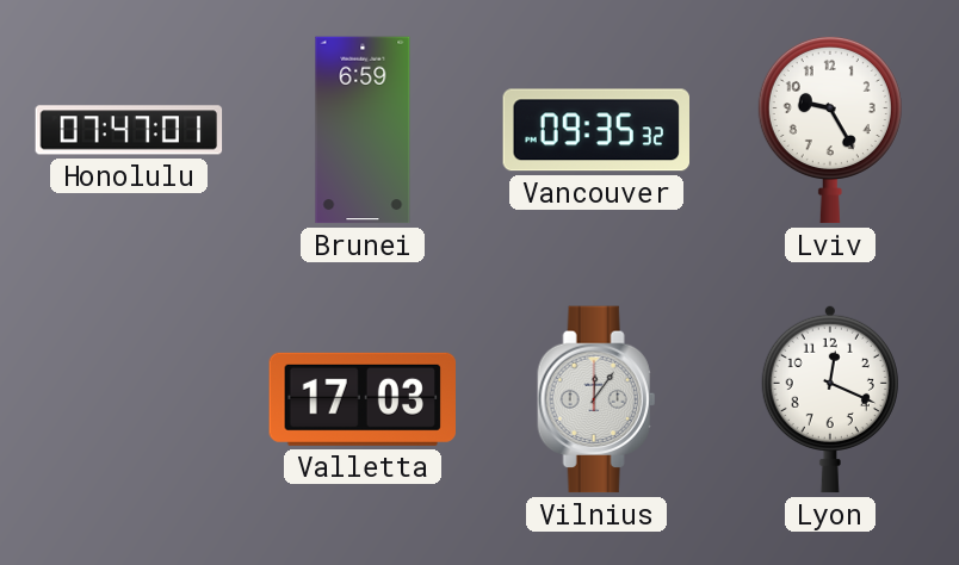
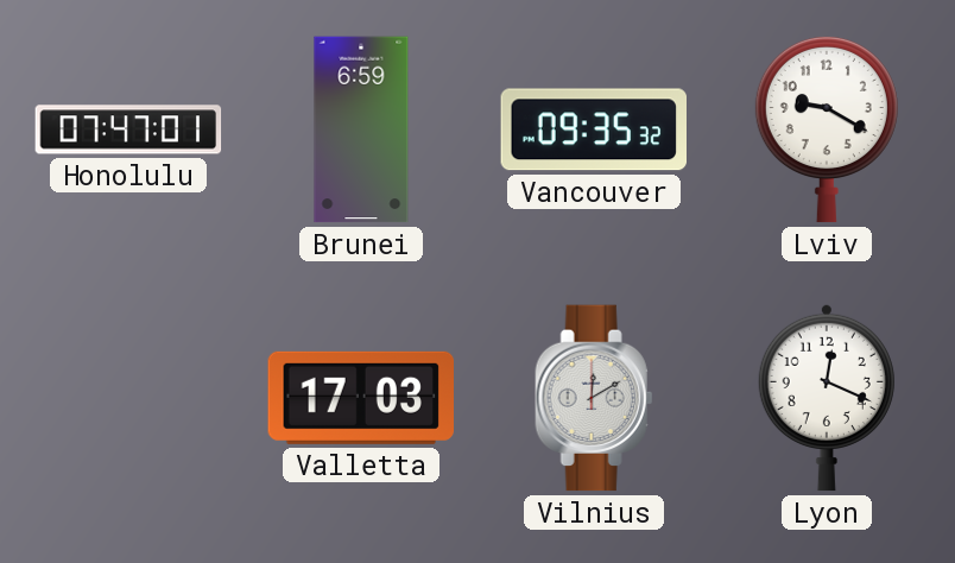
Lviv: 9:25 -> 9:20 (827, 129)
Vilnius: 12:06 -> 12:10 (594, 398)
